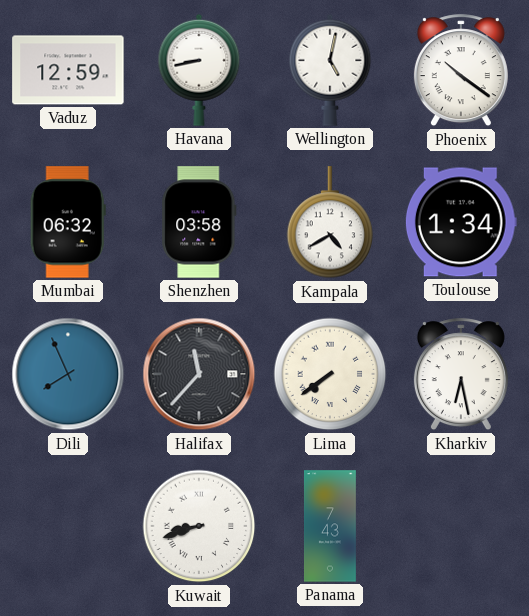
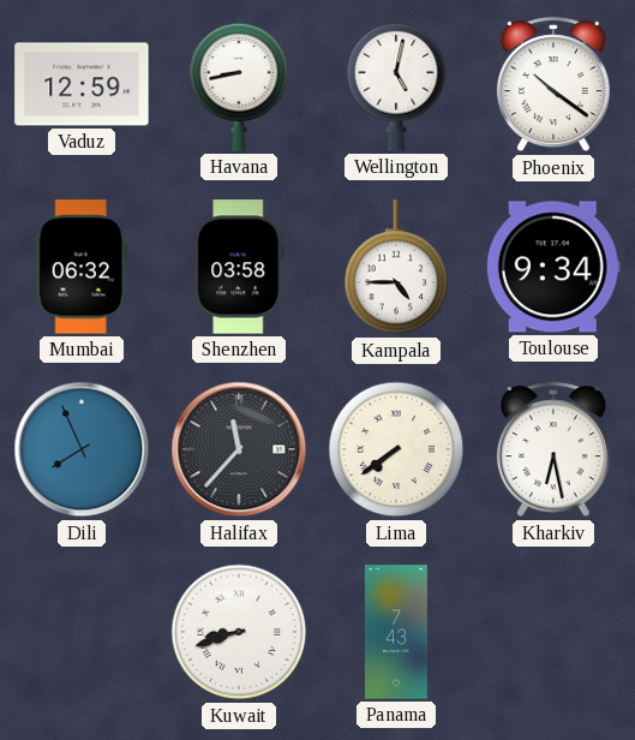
Kampala: 4:40 -> 4:45 (396, 268)
Toulouse: 1:34 -> 9:34 (553, 267)
